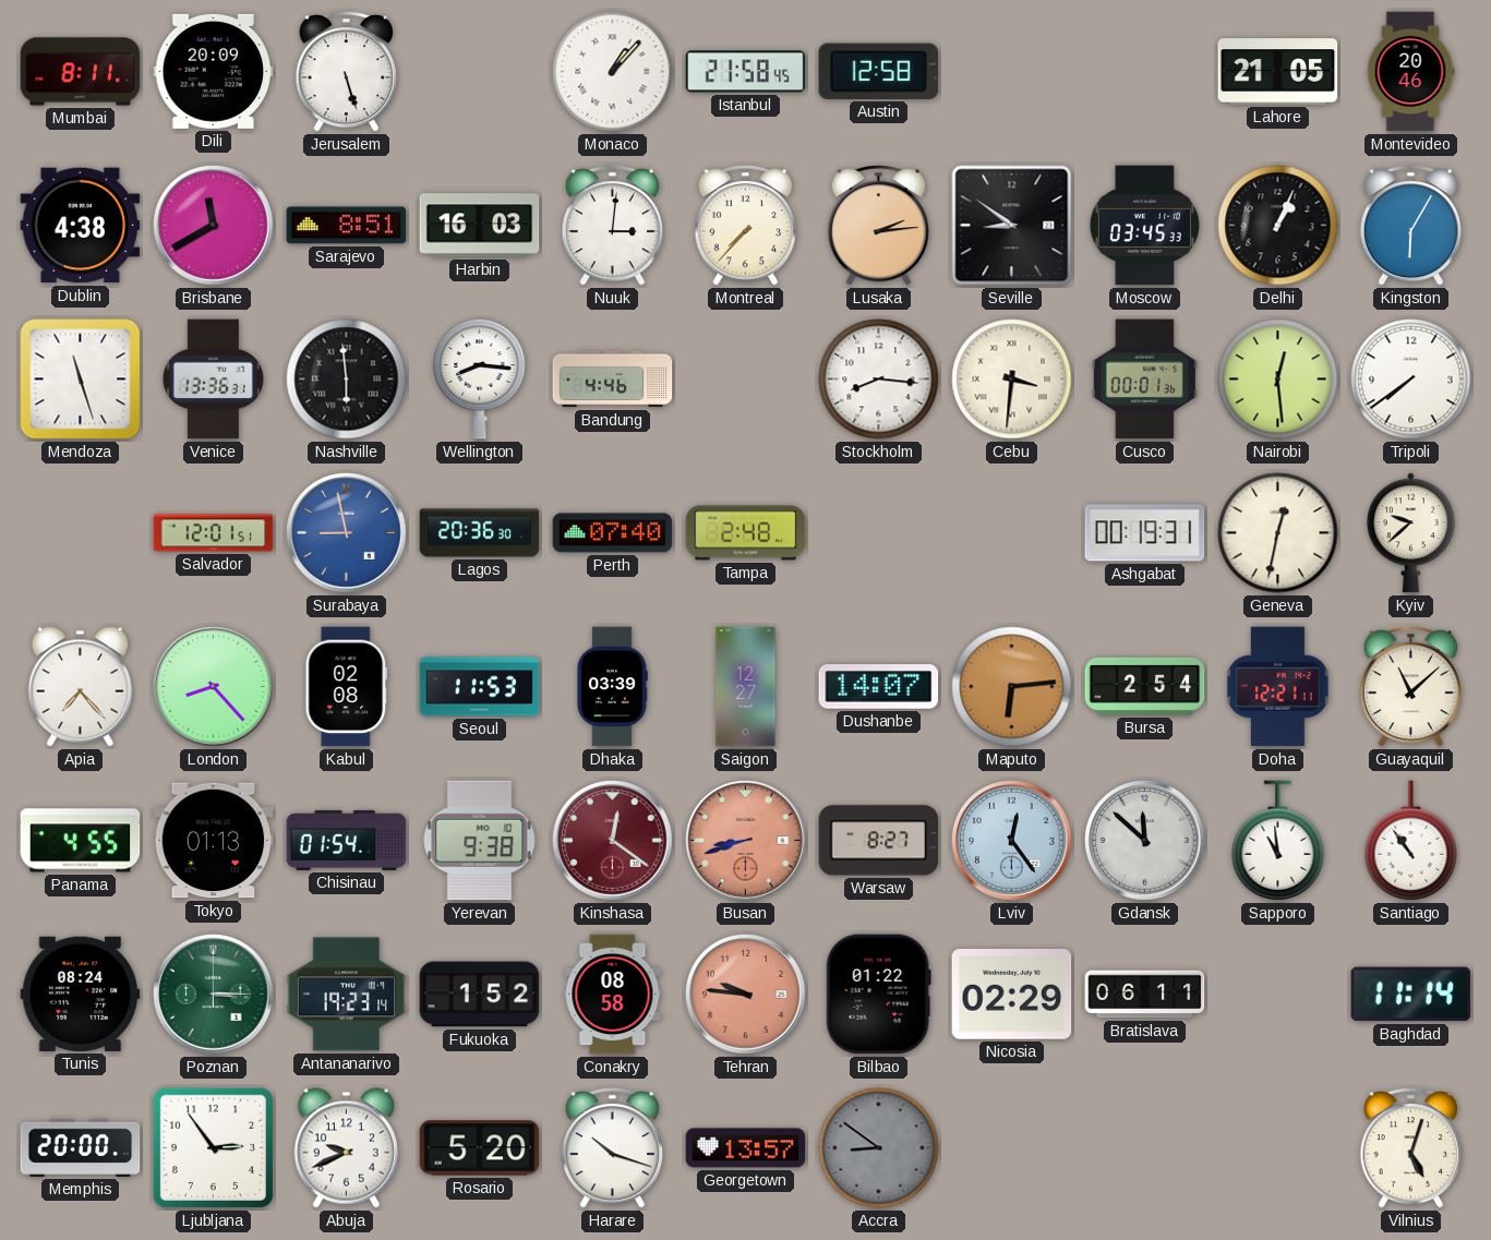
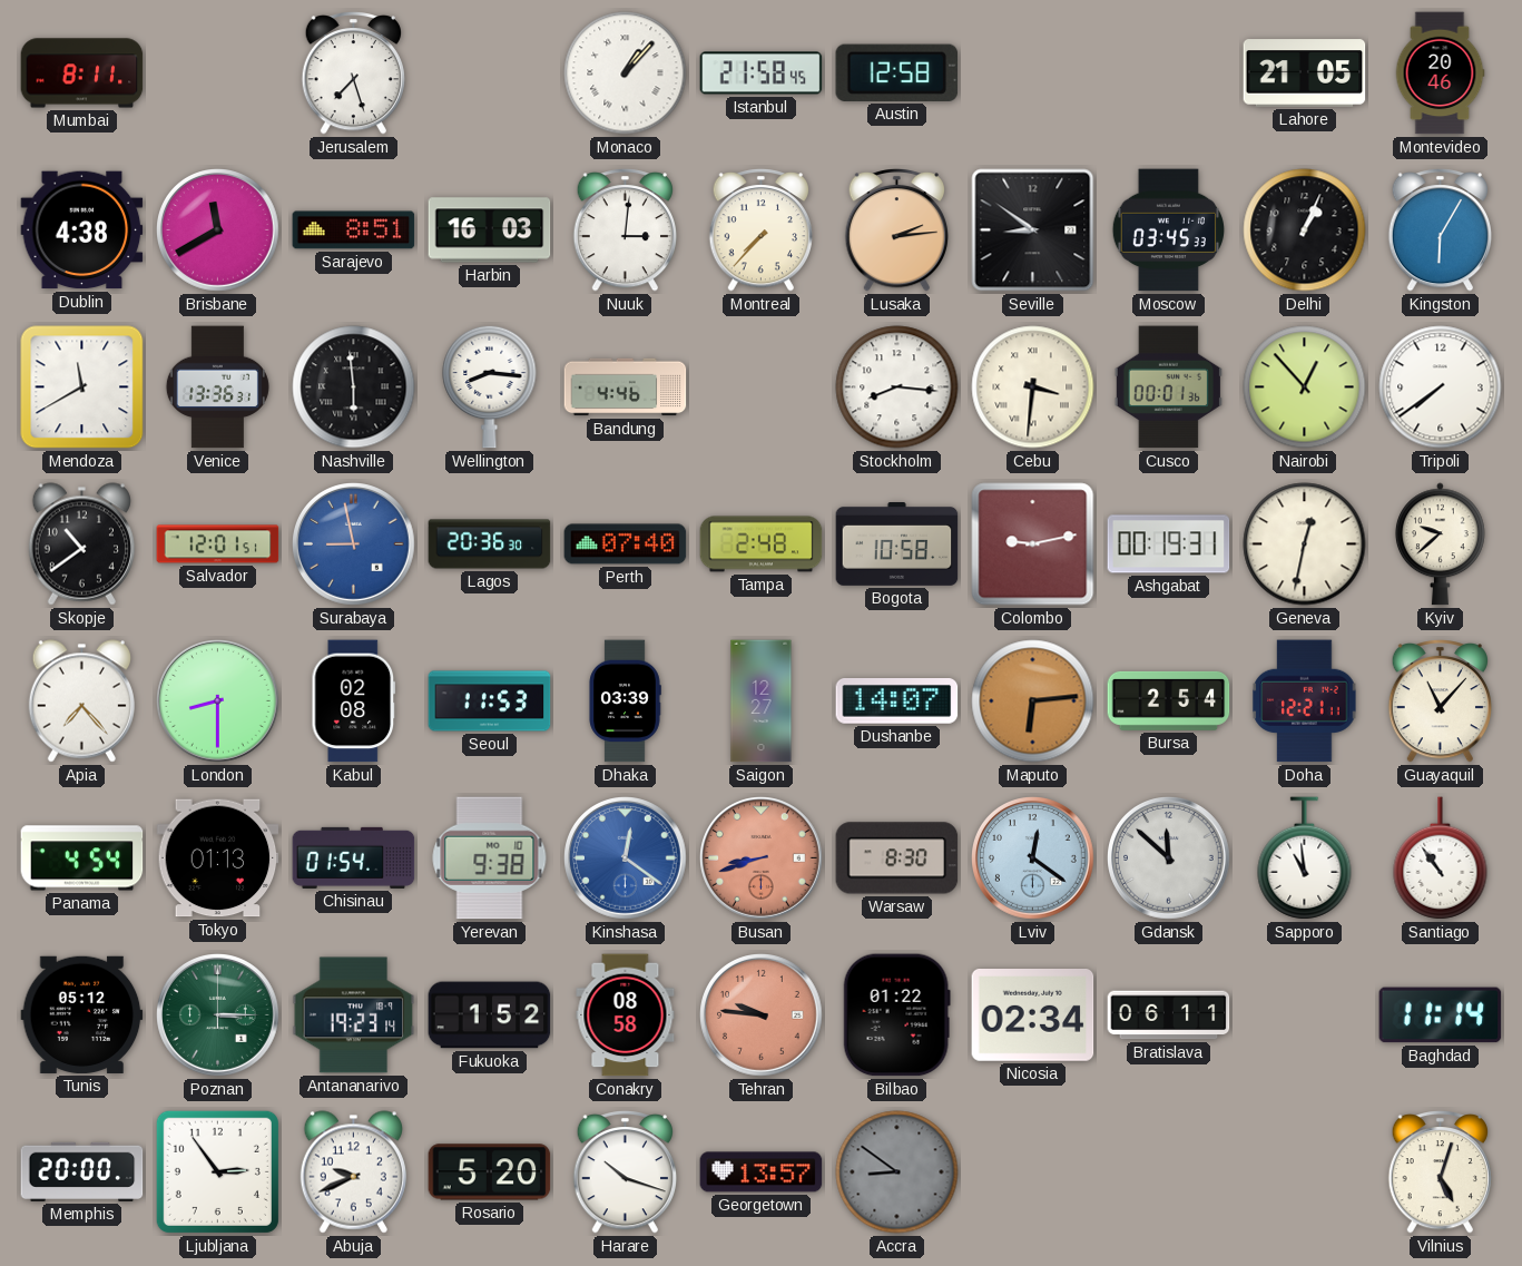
Dili: 20:09 -> none (214, 71)
Jerusalem: 5:27 -> 7:27 (353, 72)
Mendoza: 11:27 -> 11:40 (82, 387)
Nairobi: 12:29 -> 12:53 (1305, 387)
Skopje: none -> 10:39 (81, 544)
Bogota: none -> 10:58 (897, 544)
Colombo: none -> 9:13 (1033, 544)
London: 8:23 -> 8:30 (218, 701)
Guayaquil: 11:08 -> 11:07 (1440, 700)
Panama: 4:55 -> 4:54 (82, 858)
Kinshasa dial: burgundy -> blue (626, 858)
Warsaw: 8:27 -> 8:30 (897, 858)
Lviv: 12:24 -> 12:21 (1033, 858)
Tunis: 08:24 -> 05:12 (82, 1014)
Nicosia: 02:29 -> 02:34 (1033, 1015)
